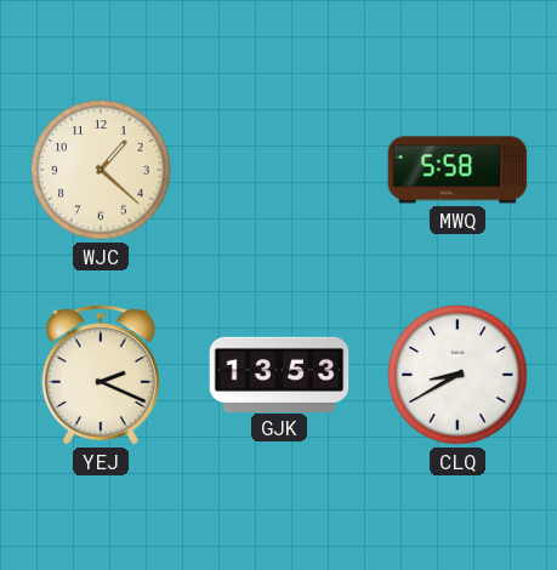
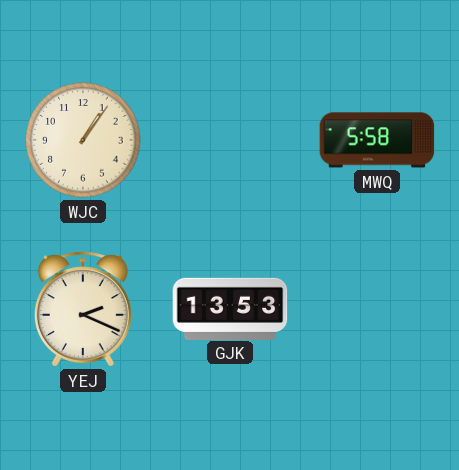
WJC: 1:22 -> 1:06 (83, 140)
CLQ: 8:40 -> none (457, 375)
